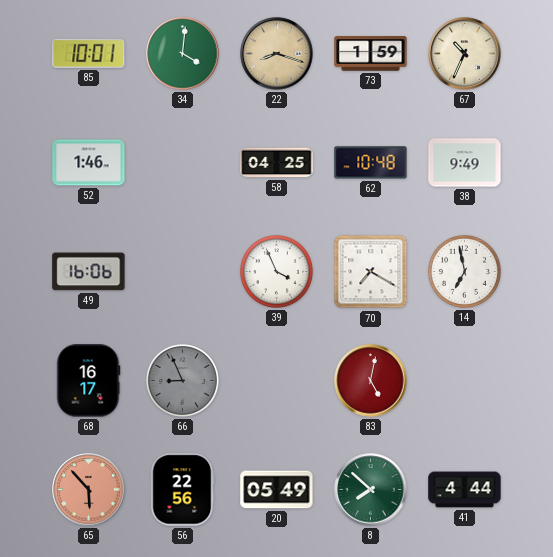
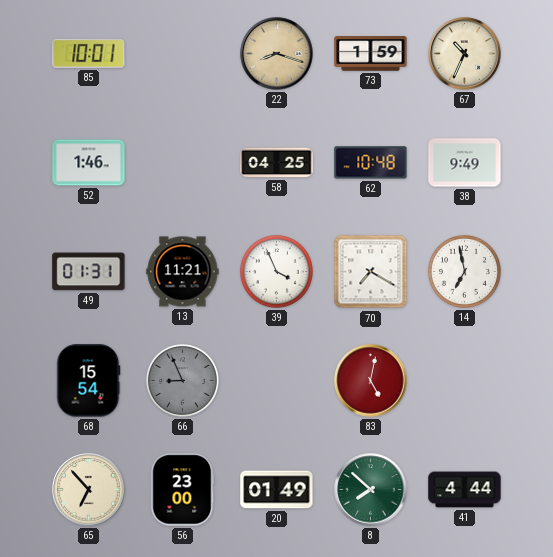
34: 4:01 -> none (183, 54)
49: 16:06 -> 01:31 (89, 272)
13: none -> 11:21 (183, 272)
68: 16:17 -> 15:54 (89, 381)
65: 5:53 -> 6:53 (89, 490)
65 dial: salmon -> cream (89, 490)
56: 22:56 -> 23:00 (183, 490)
20: 05:49 -> 01:49 (277, 490)
